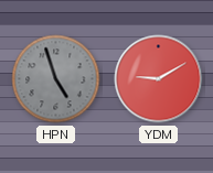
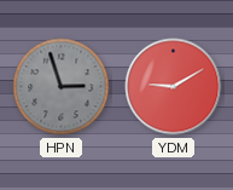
HPN: 4:57 -> 2:57 (62, 87)
